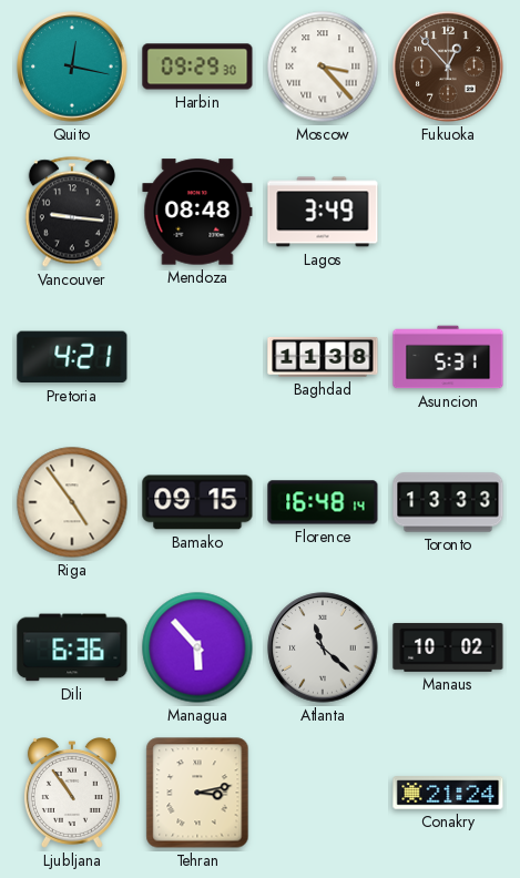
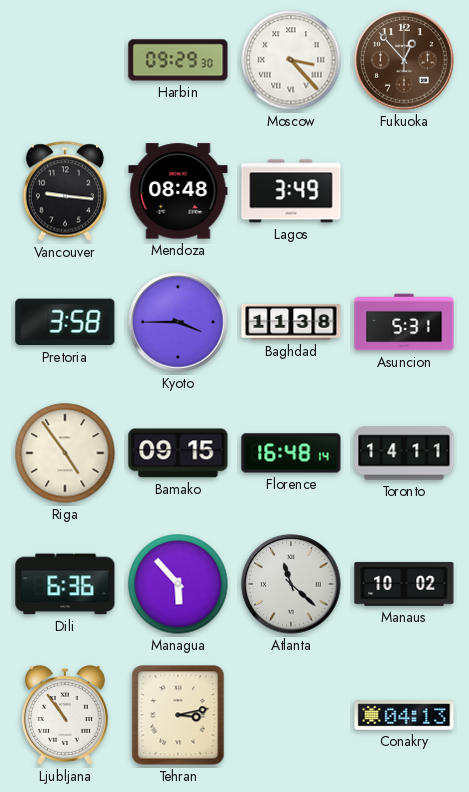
Quito: 12:17 -> none (72, 67)
Pretoria: 4:21 -> 3:58 (65, 322)
Kyoto: none -> 3:45 (178, 322)
Toronto: 13:33 -> 14:11 (404, 453)
Conakry: 21:24 -> 04:13 (404, 715)
